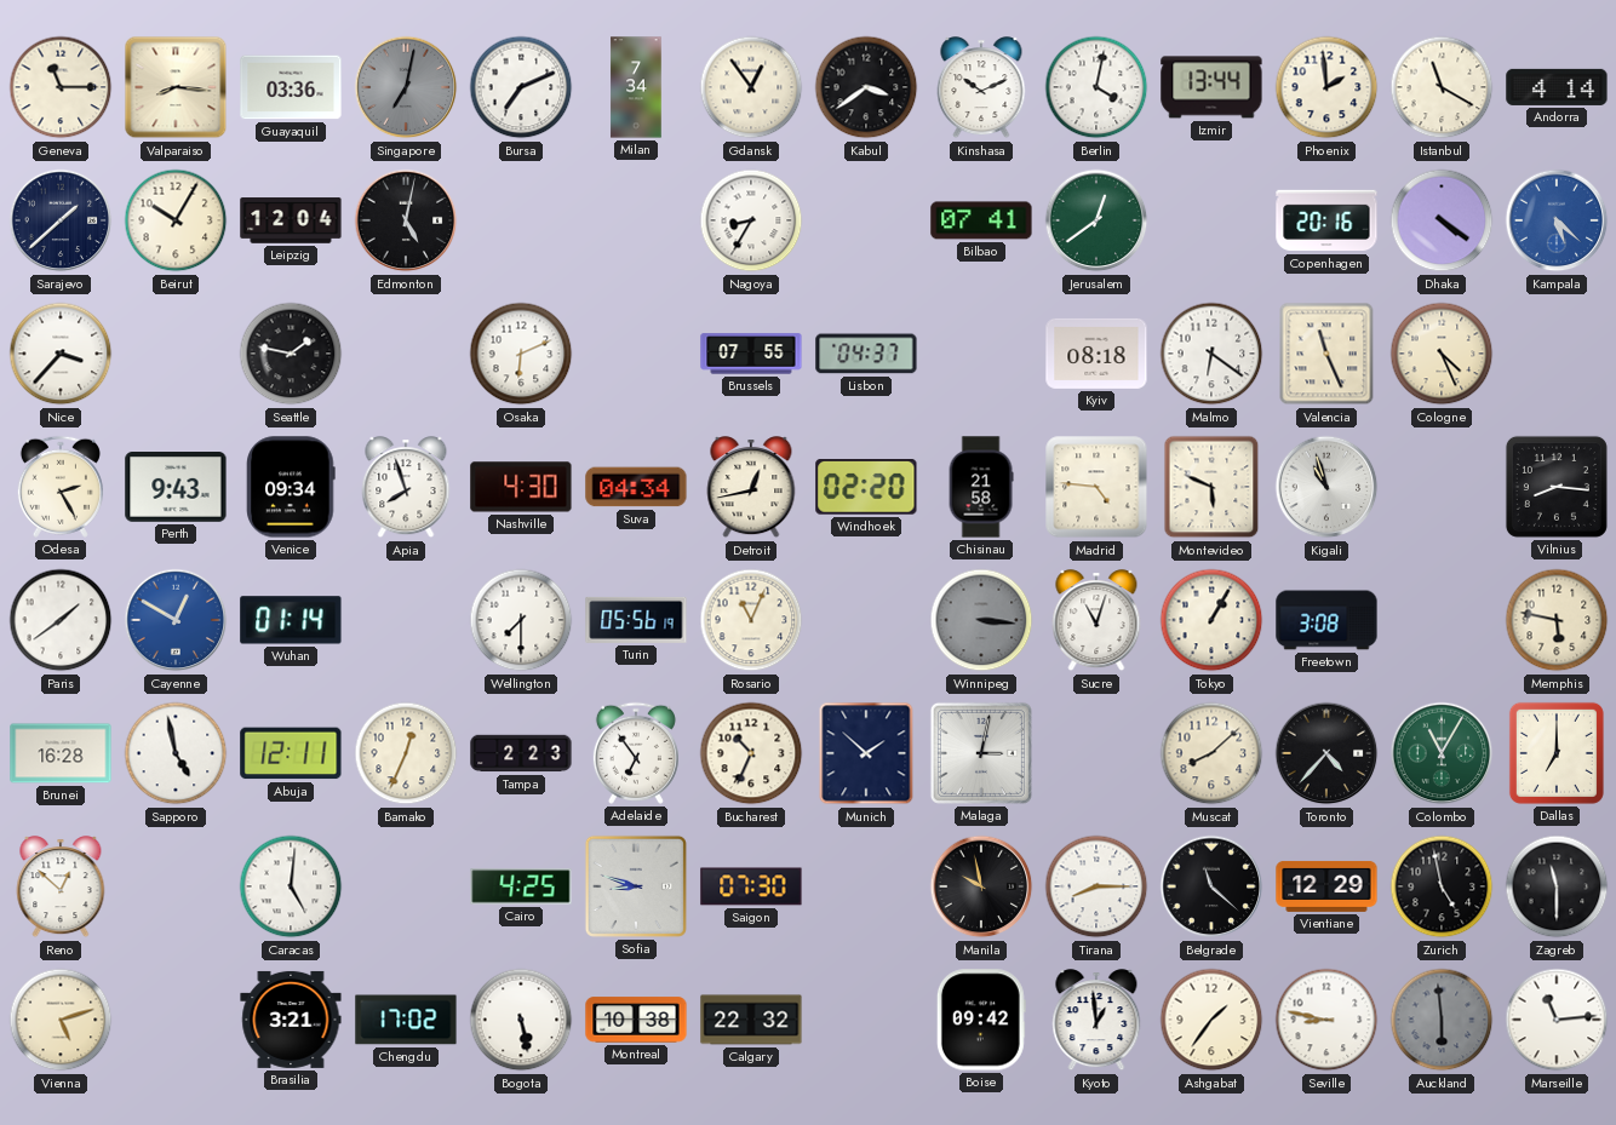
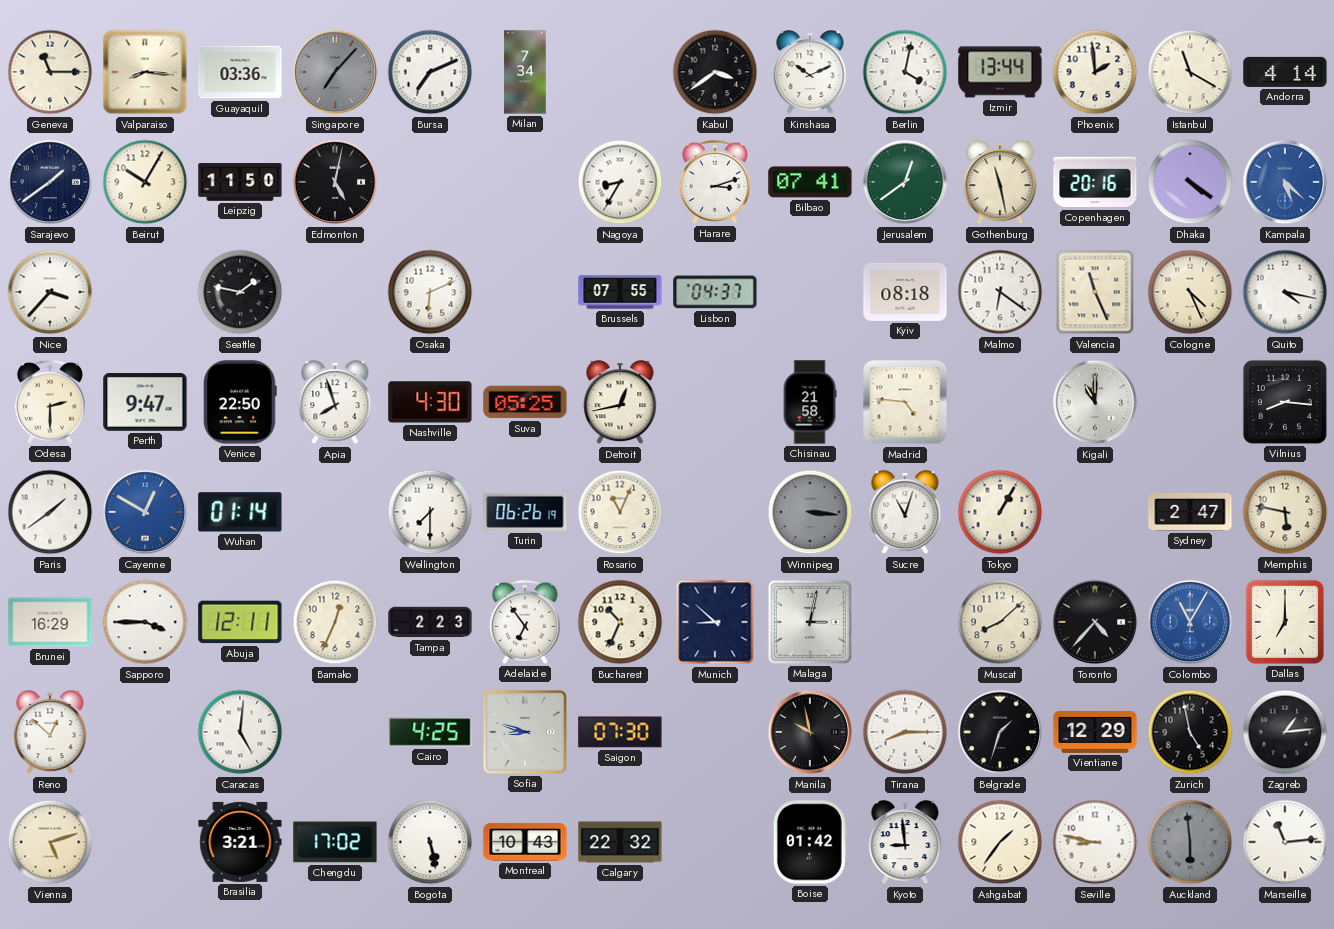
Singapore: 7:02 -> 7:07 (335, 72)
Gdansk: 12:54 -> none (751, 87)
Sarajevo: 1:38 -> 1:39 (50, 182)
Leipzig: 12:04 -> 11:50 (240, 182)
Harare: none -> 3:12 (715, 182)
Gothenburg: none -> 11:28 (1000, 183)
Quito: none -> 4:17 (1285, 292)
Odesa: 2:25 -> 2:30 (50, 402)
Perth: 9:43 -> 9:47 (145, 403)
Venice: 09:34 -> 22:50 (240, 402)
Suva: 04:34 -> 05:25 (525, 402)
Windhoek: 02:20 -> none (866, 488)
Montevideo: 5:49 -> none (1211, 487)
Kigali: 10:57 -> 11:00 (1095, 402)
Turin: 05:56 -> 06:26 (525, 512)
Freetown: 3:08 -> none (1326, 620)
Sydney: none -> 2:47 (1190, 512)
Brunei: 16:28 -> 16:29 (50, 622)
Sapporo: 4:58 -> 3:45 (145, 622)
Munich: 1:52 -> 8:52 (715, 622)
Colombo dial: green -> blue (1190, 622)
Belgrade: 11:22 -> 1:33 (1000, 732)
Zagreb: 11:30 -> 1:14 (1285, 732)
Montreal: 10:38 -> 10:43 (525, 842)
Boise: 09:42 -> 01:42 (810, 842)
Kyoto: 12:59 -> 8:59 (905, 843)
